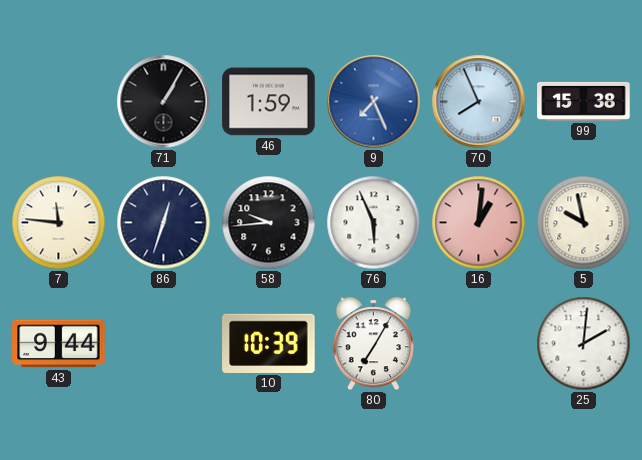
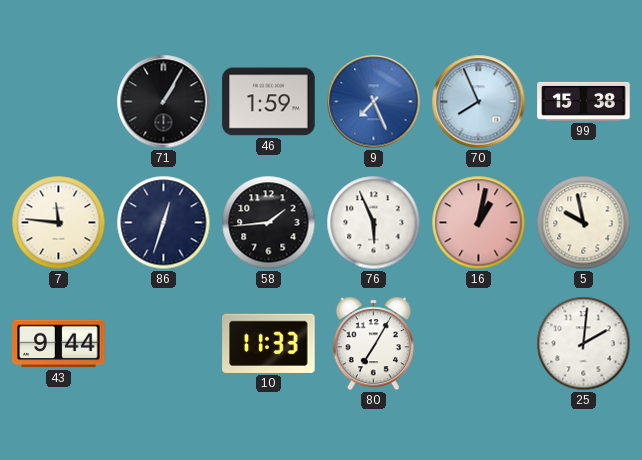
58: 9:44 -> 1:44 (269, 223)
16: 1:01 -> 1:02 (479, 223)
10: 10:39 -> 11:33 (269, 343)
